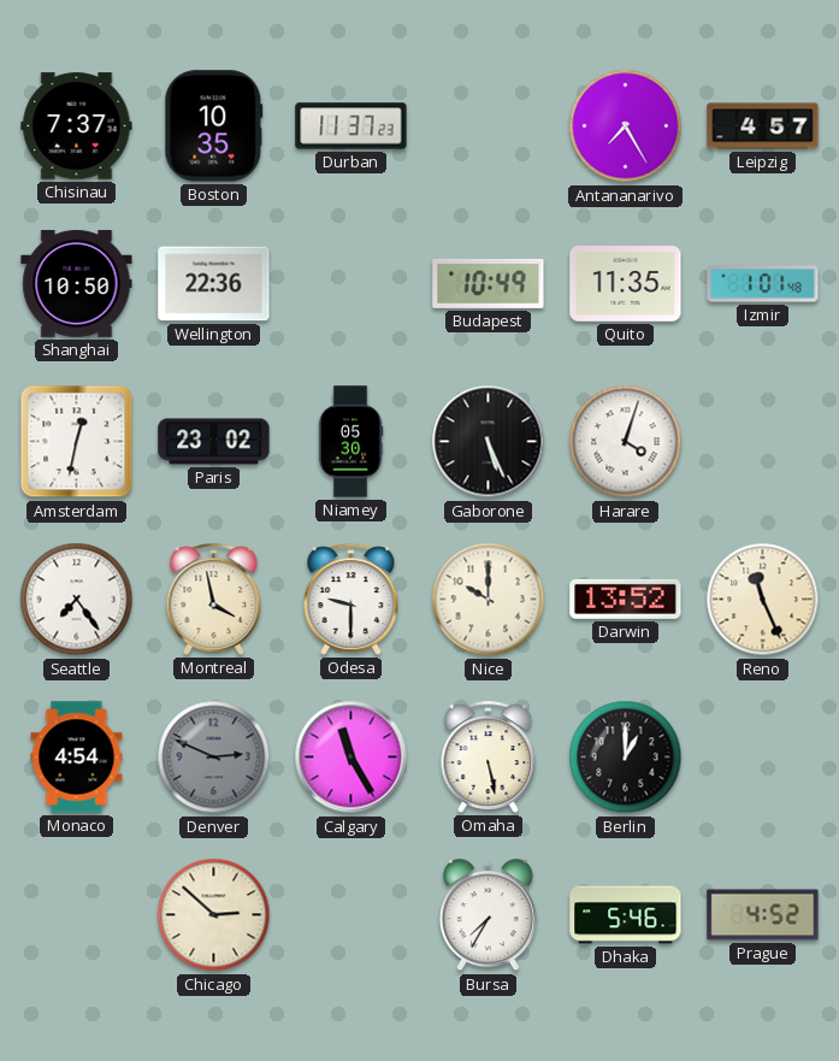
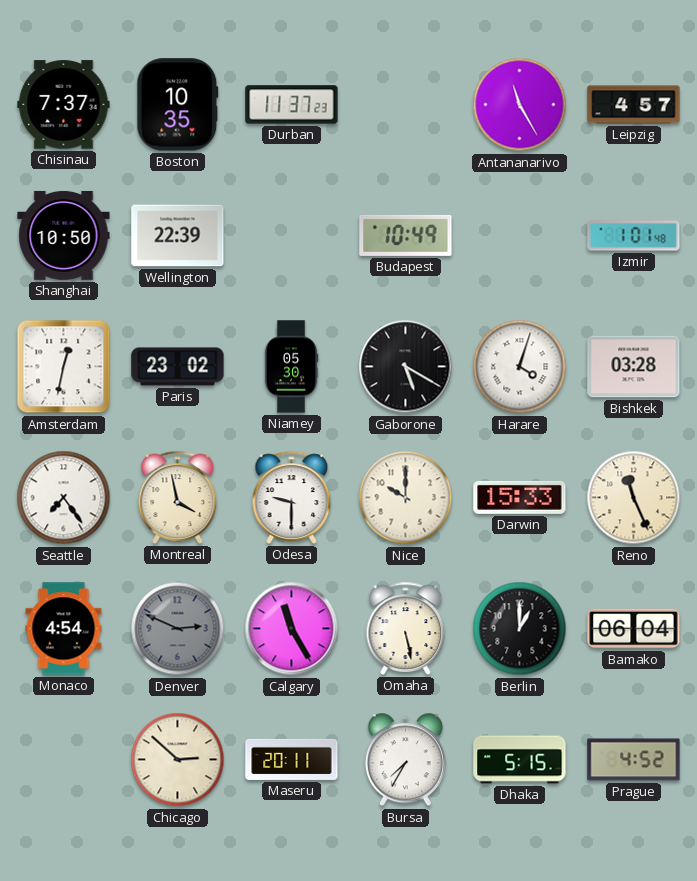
Antananarivo: 7:25 -> 11:25 (520, 105)
Wellington: 22:36 -> 22:39 (178, 236)
Quito: 11:35 -> none (626, 284)
Gaborone: 5:26 -> 5:20 (406, 367)
Bishkek: none -> 03:28 (634, 367)
Darwin: 13:52 -> 15:33 (520, 497)
Bamako: none -> 06:04 (634, 629)
Maseru: none -> 20:11 (292, 759)
Dhaka: 5:46 -> 5:15 (520, 760)
